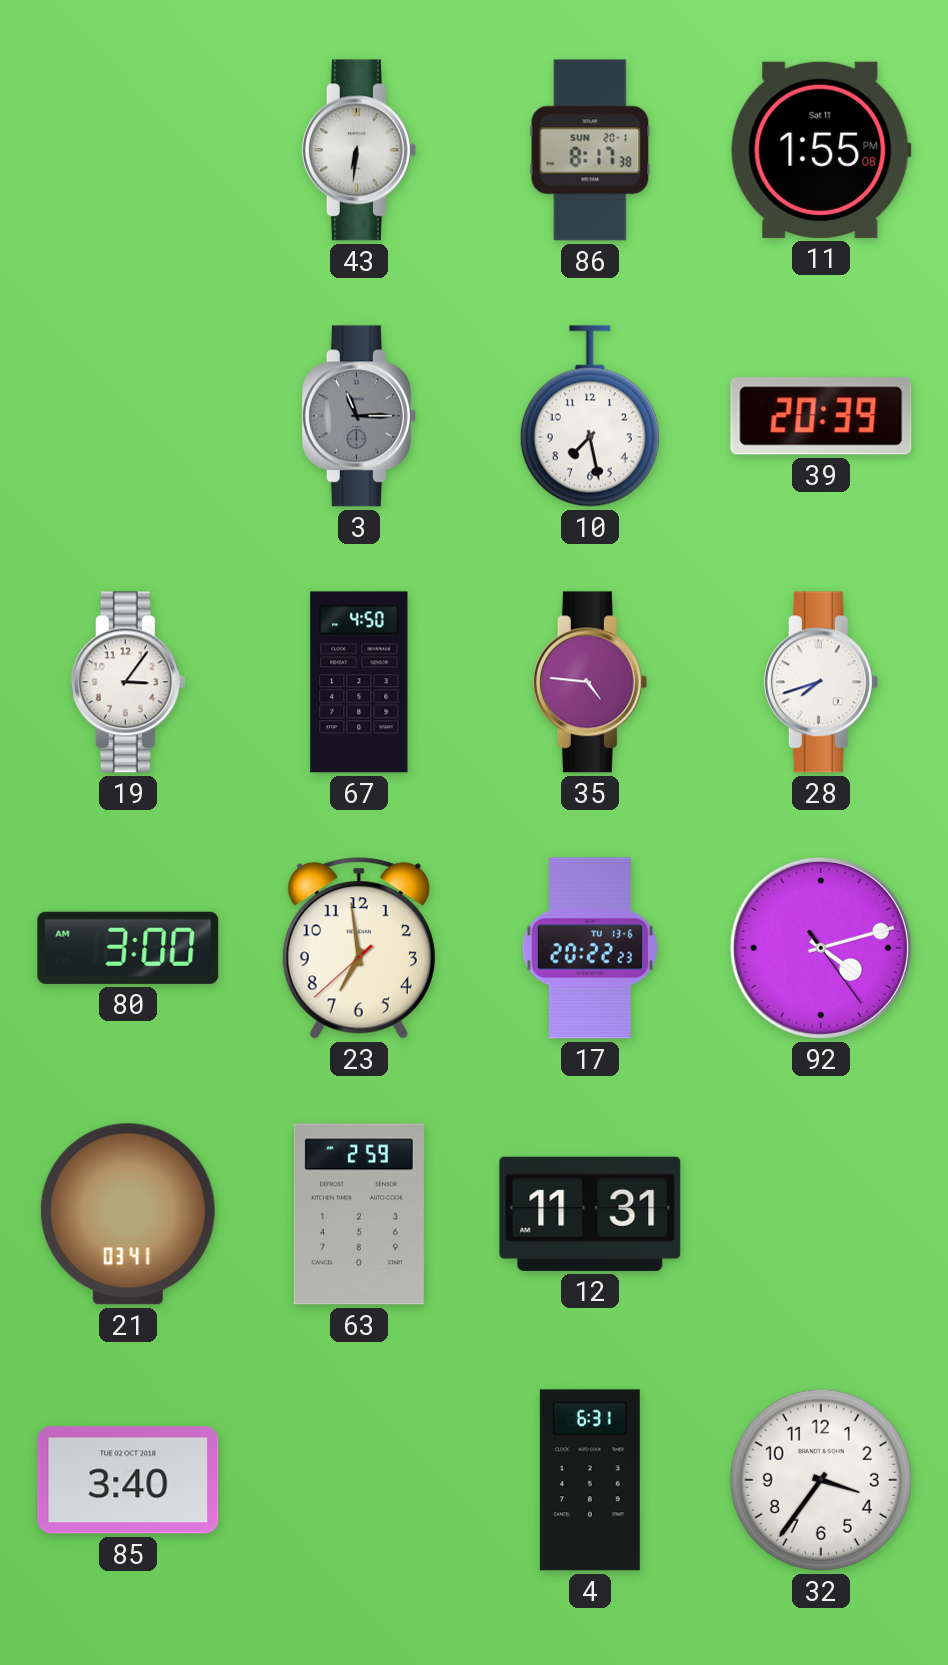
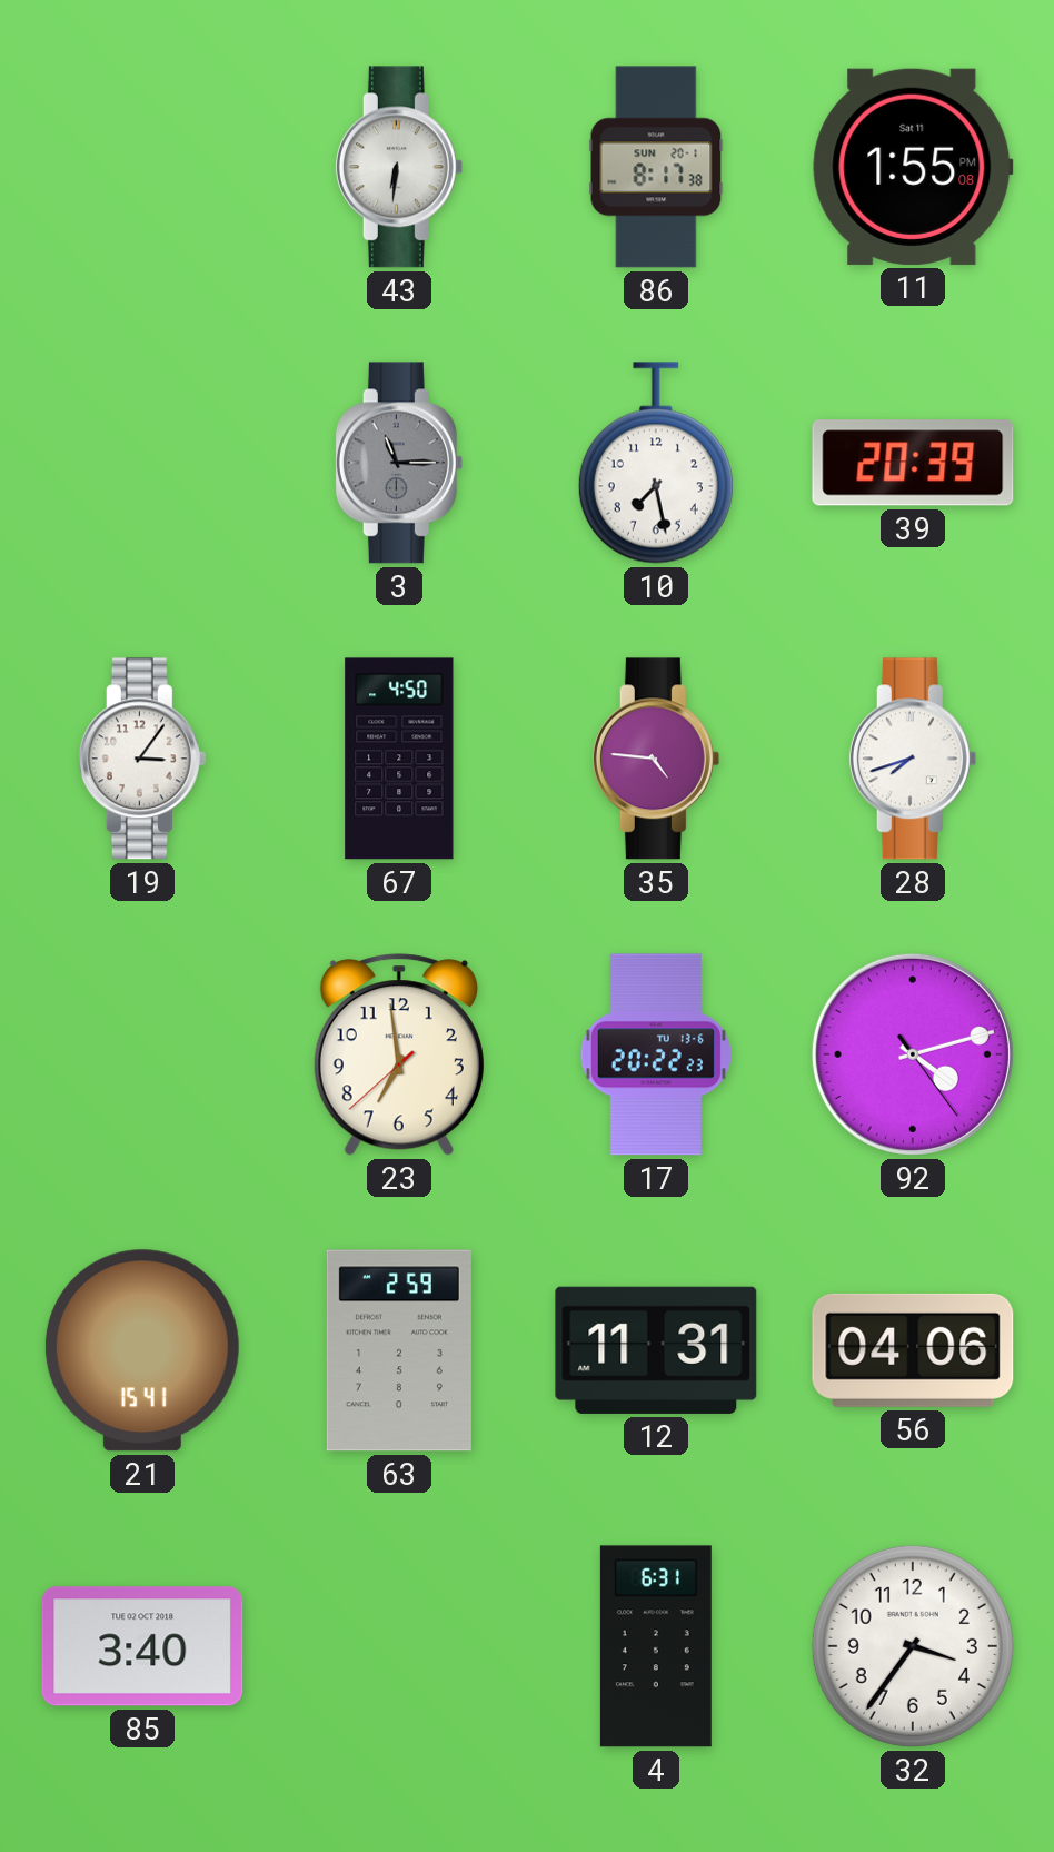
80: 3:00 -> none (128, 948)
21: 03:41 -> 15:41 (142, 1350)
56: none -> 04:06 (913, 1350)
